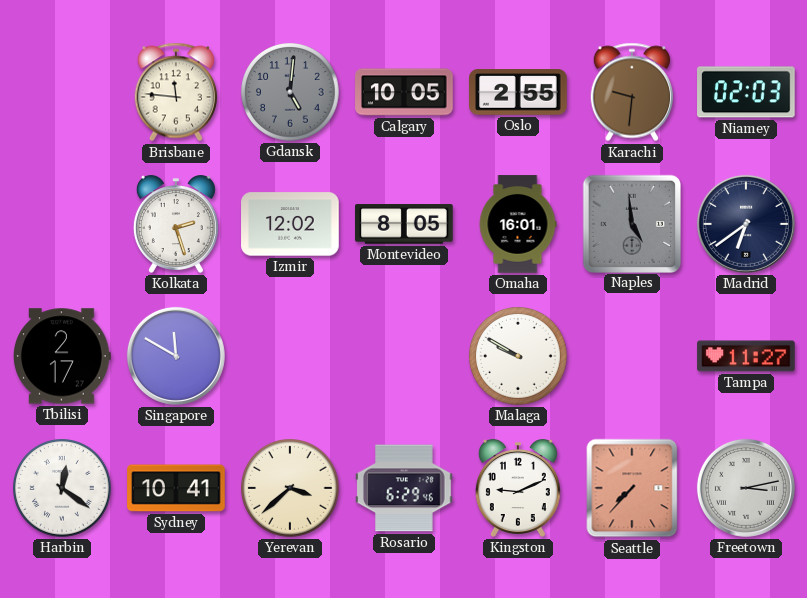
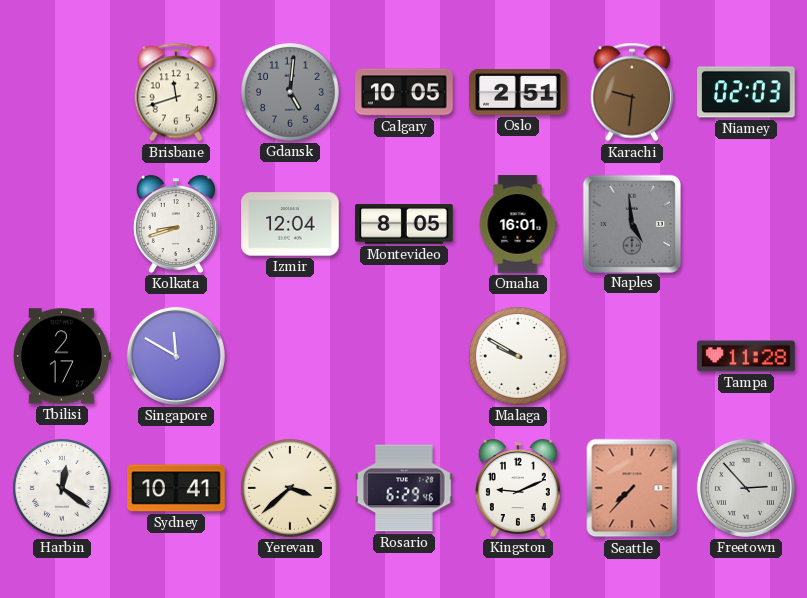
Brisbane: 11:46 -> 11:42 (176, 92)
Oslo: 2:55 -> 2:51 (518, 92)
Kolkata: 2:27 -> 8:42 (176, 224)
Izmir: 12:02 -> 12:04 (290, 224)
Madrid: 6:39 -> none (746, 224)
Tampa: 11:27 -> 11:28 (746, 356)
Freetown: 3:13 -> 2:53 (746, 488)
